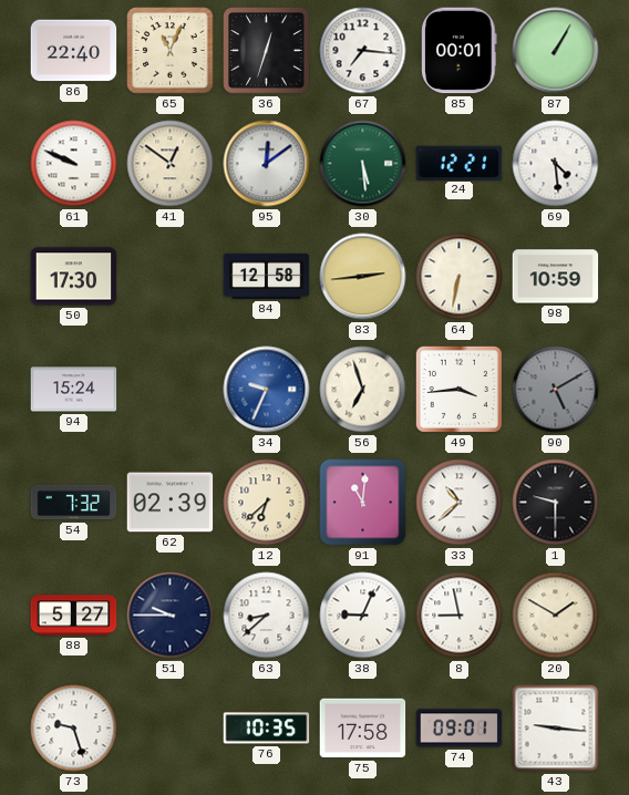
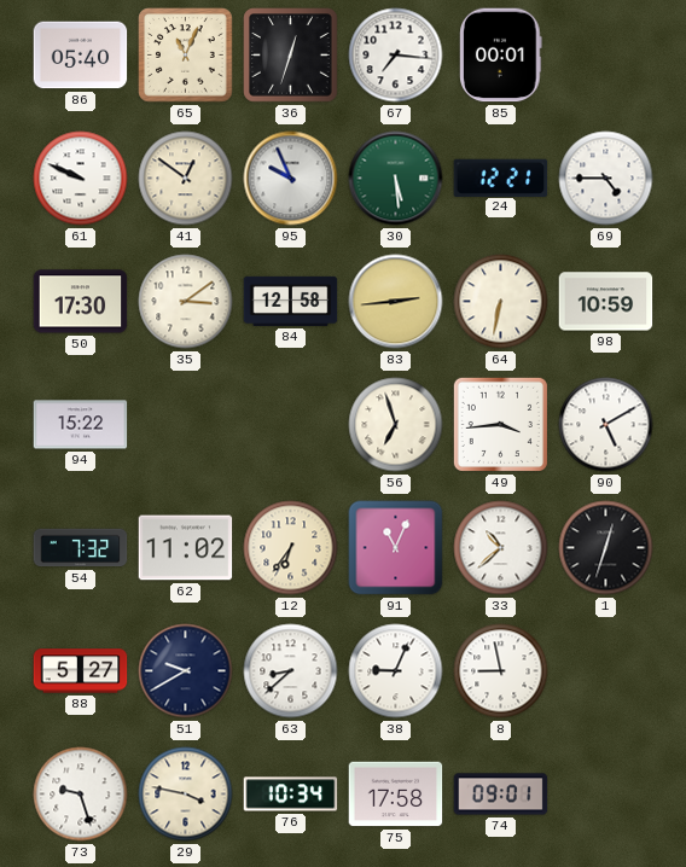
86: 22:40 -> 05:40 (81, 56)
87: 1:05 -> none (556, 51)
95: 12:09 -> 9:56 (291, 179)
69: 4:29 -> 4:45 (606, 179)
35: none -> 3:09 (186, 302)
94: 15:24 -> 15:22 (81, 425)
34: 9:34 -> none (267, 390)
90 dial: grey -> white (606, 425)
62: 02:39 -> 11:02 (186, 548)
12: 6:38 -> 6:36 (291, 548)
91: 11:01 -> 11:04 (396, 548)
1: 9:30 -> 12:33 (606, 548)
51: 9:45 -> 9:40 (186, 671)
20: 1:50 -> none (556, 616)
29: none -> 3:47 (186, 795)
76: 10:35 -> 10:34 (291, 795)
43: 9:16 -> none (556, 729)
